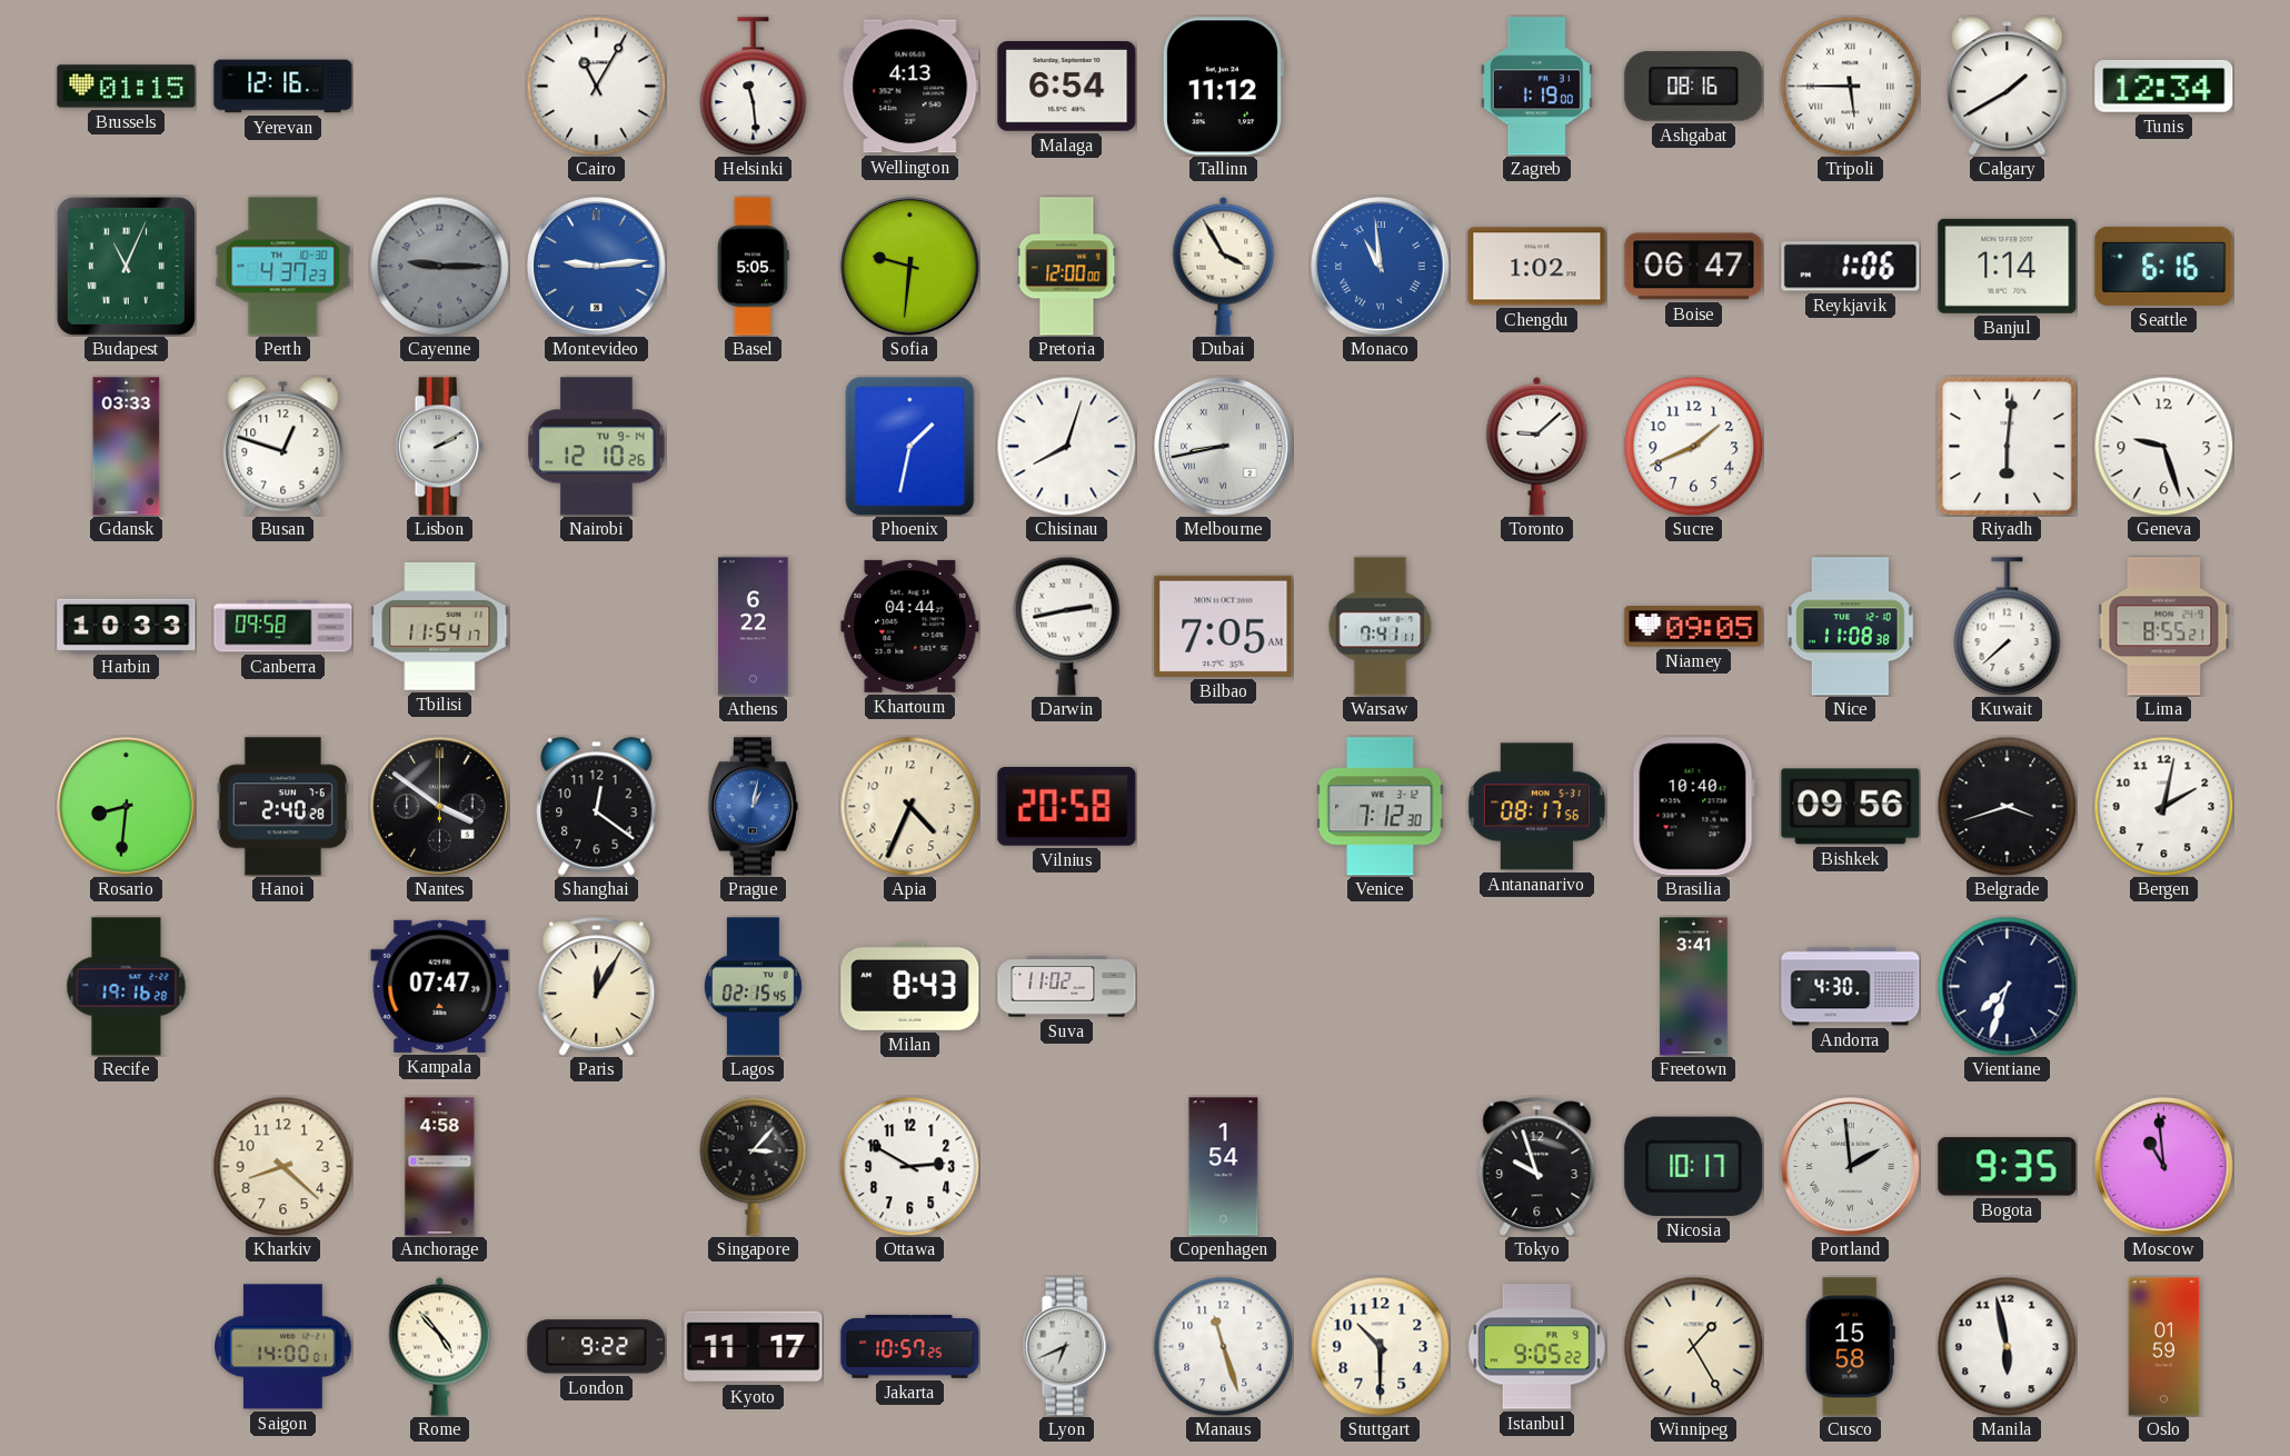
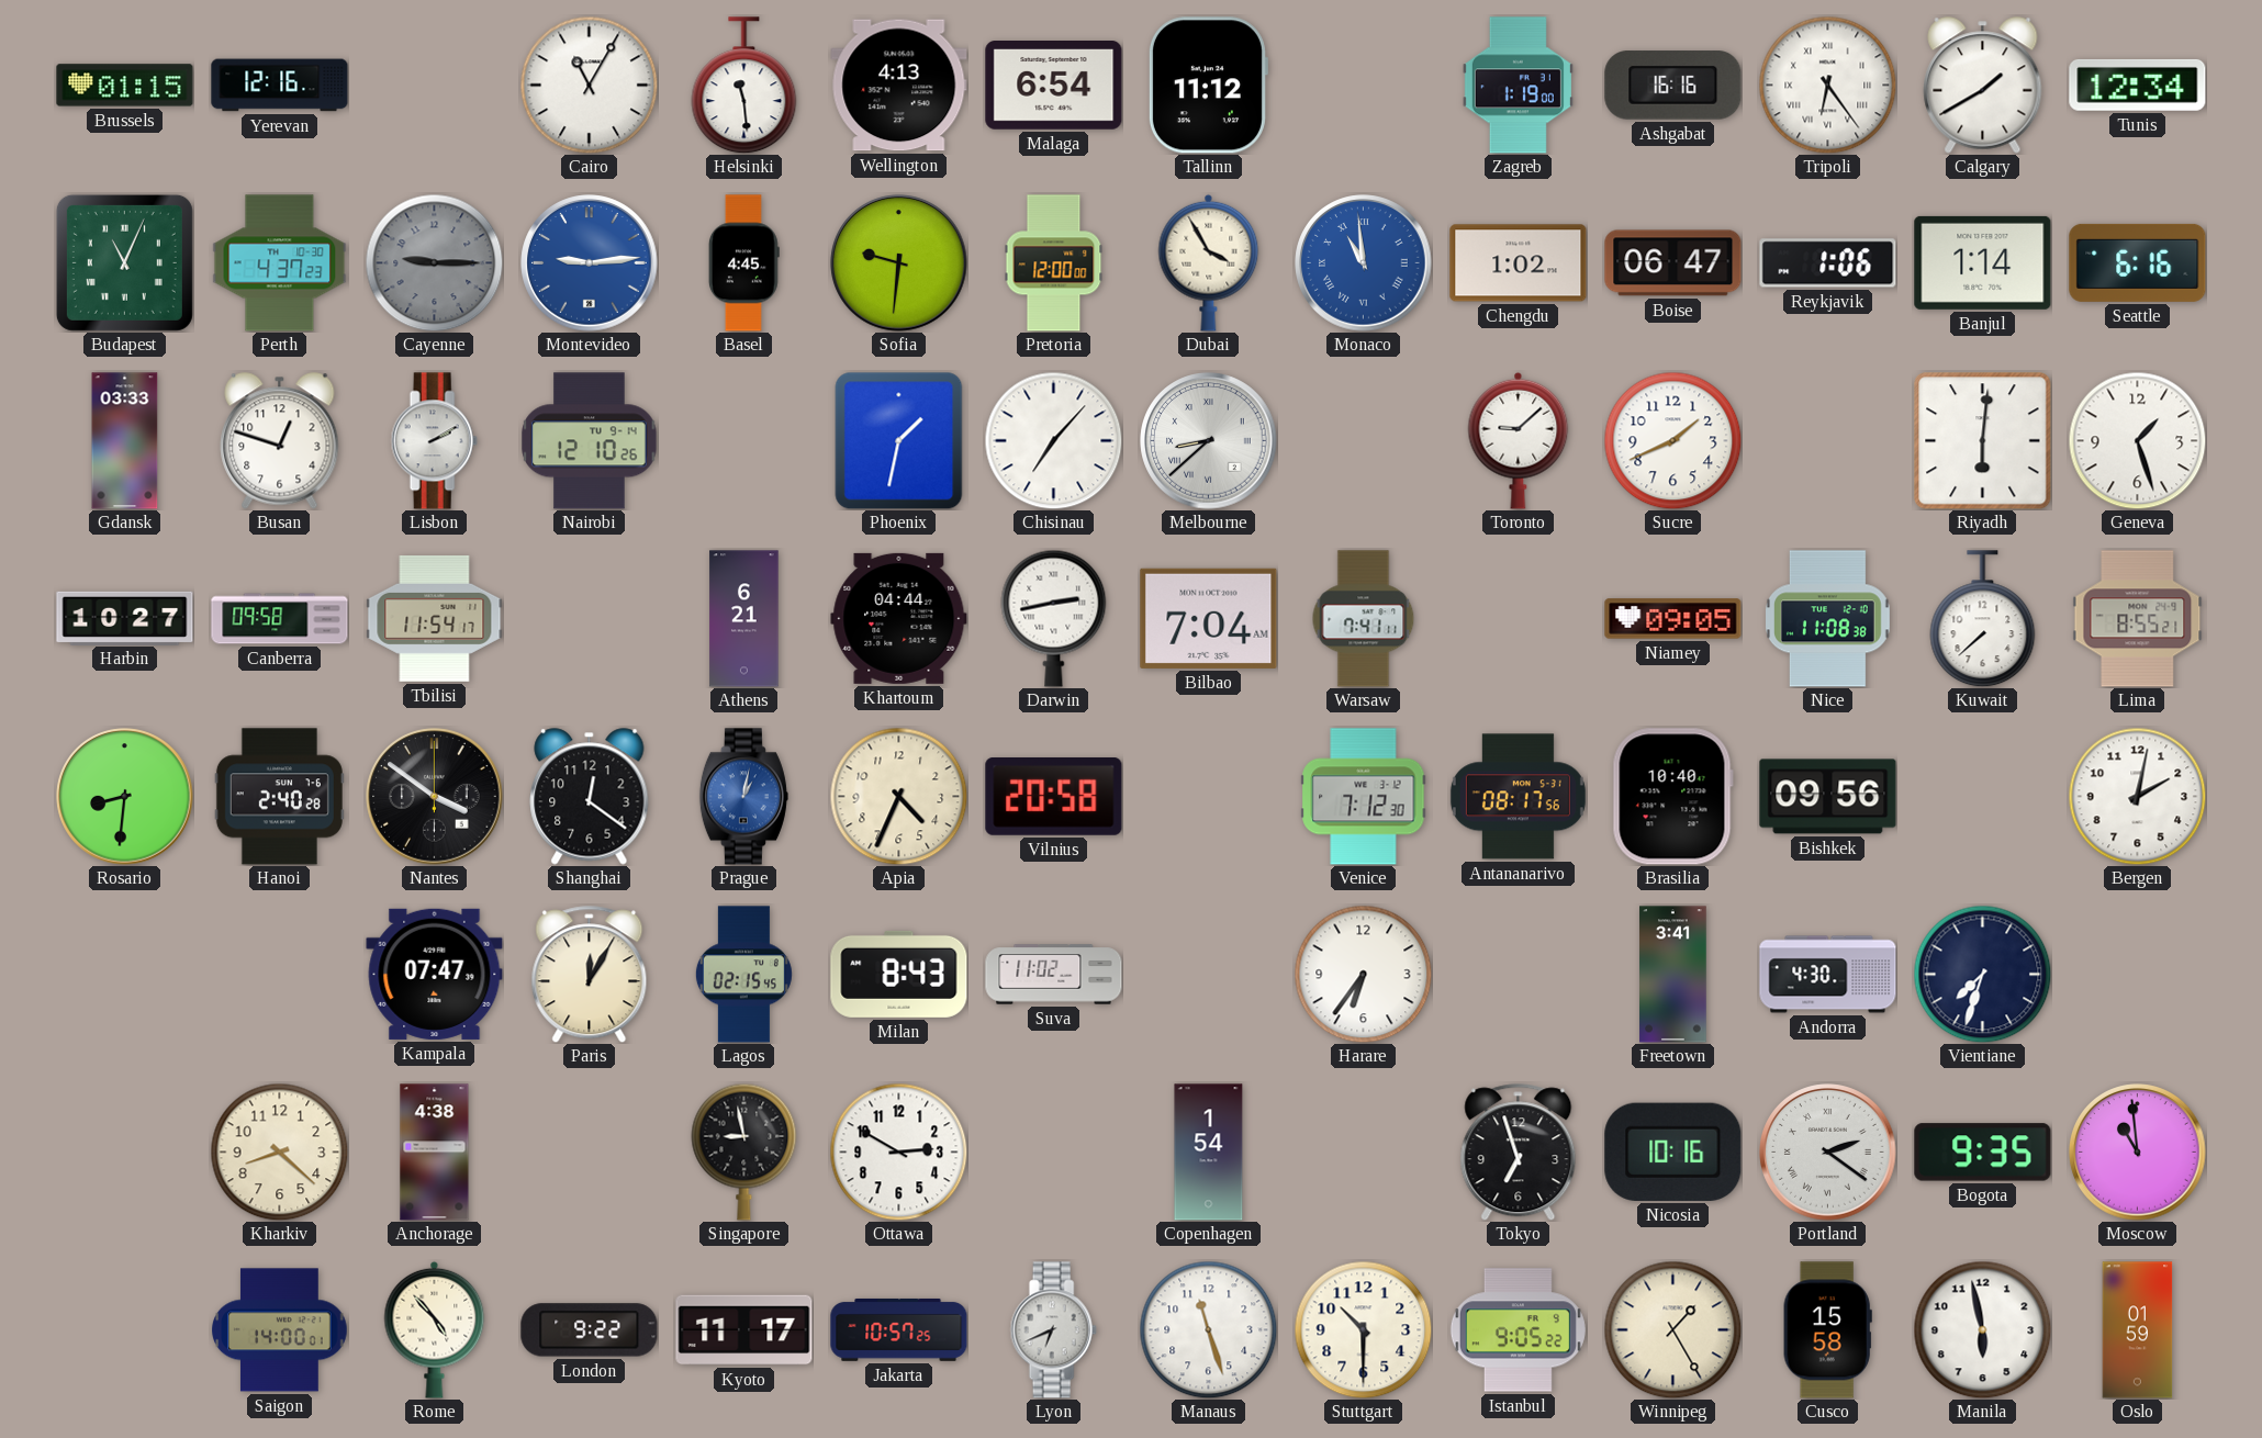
Ashgabat: 08:16 -> 16:16 (1673, 86)
Tripoli: 5:45 -> 6:24 (1827, 85)
Basel: 5:05 -> 4:45 (743, 263)
Chisinau: 8:03 -> 7:07 (1053, 440)
Melbourne: 8:43 -> 8:38 (1209, 441)
Geneva: 9:27 -> 1:27 (2137, 440)
Harbin: 10:33 -> 10:27 (125, 618)
Athens: 6:22 -> 6:21 (744, 619)
Bilbao: 7:05 -> 7:04 (1209, 618)
Belgrade: 3:42 -> none (2007, 806)
Recife: 19:16 -> none (127, 987)
Harare: none -> 6:36 (1363, 974)
Anchorage: 4:58 -> 4:38 (435, 1153)
Singapore: 3:07 -> 8:58 (744, 1151)
Tokyo: 9:57 -> 6:57 (1519, 1153)
Nicosia: 10:17 -> 10:16 (1673, 1151)
Portland: 1:59 -> 2:21 (1828, 1153)
